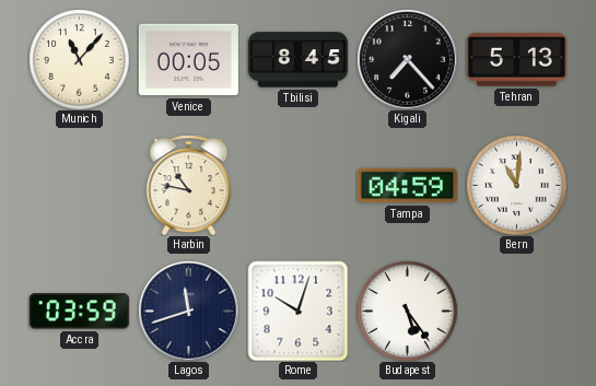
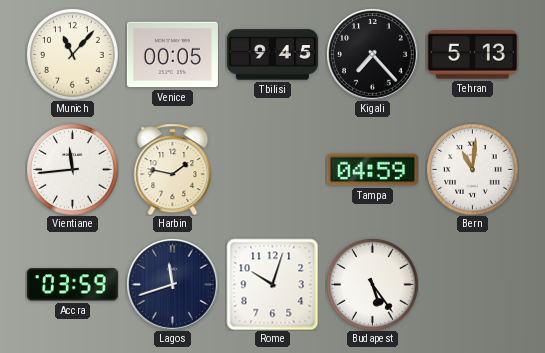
Tbilisi: 8:45 -> 9:45 (272, 55)
Vientiane: none -> 11:44 (72, 169)
Harbin: 10:47 -> 1:47 (173, 169)
